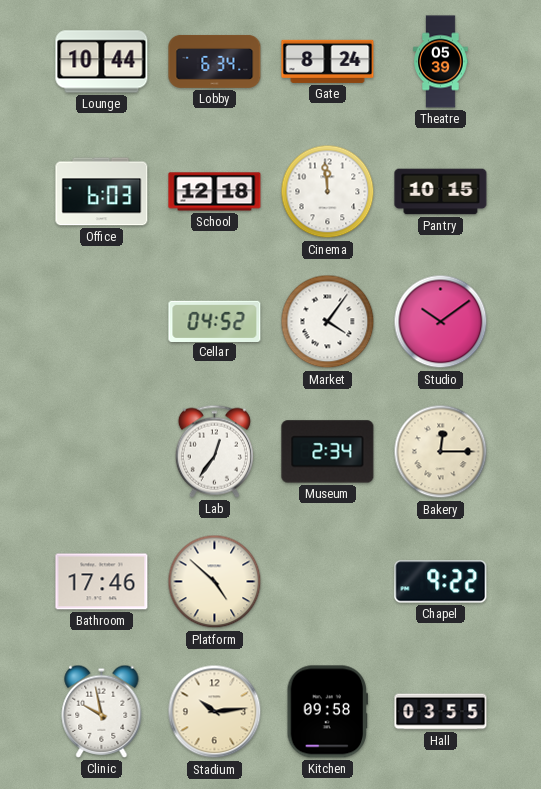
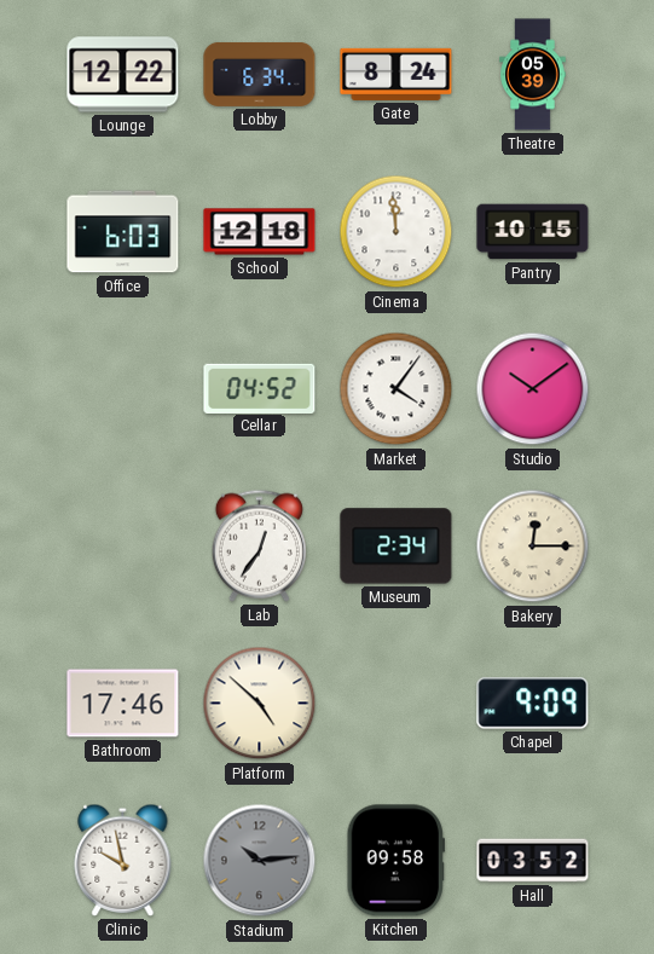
Lounge: 10:44 -> 12:22 (123, 75)
Chapel: 9:22 -> 9:09 (533, 704)
Stadium dial: cream -> grey (260, 861)
Hall: 03:55 -> 03:52 (533, 861)
